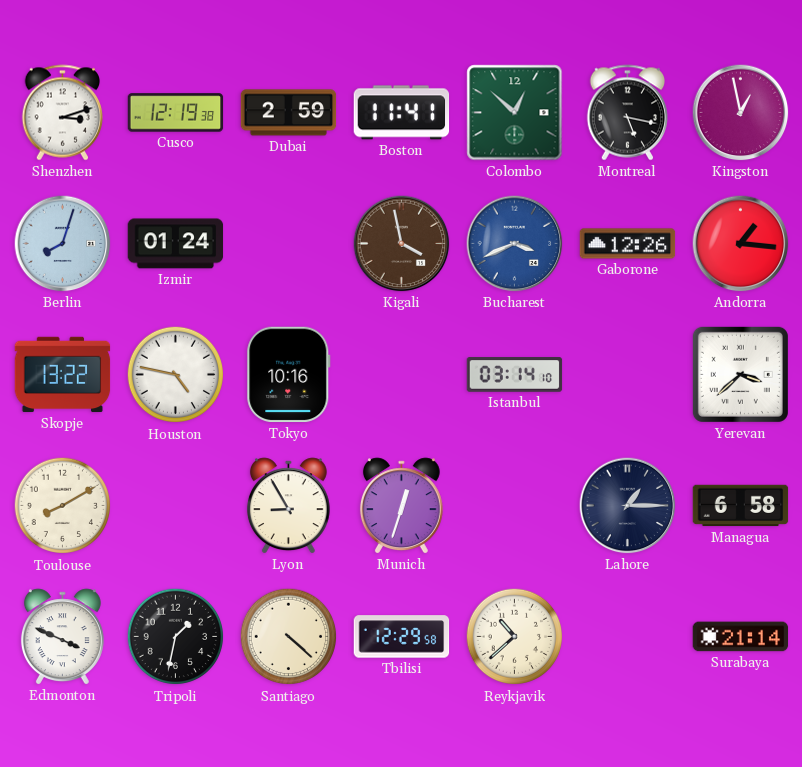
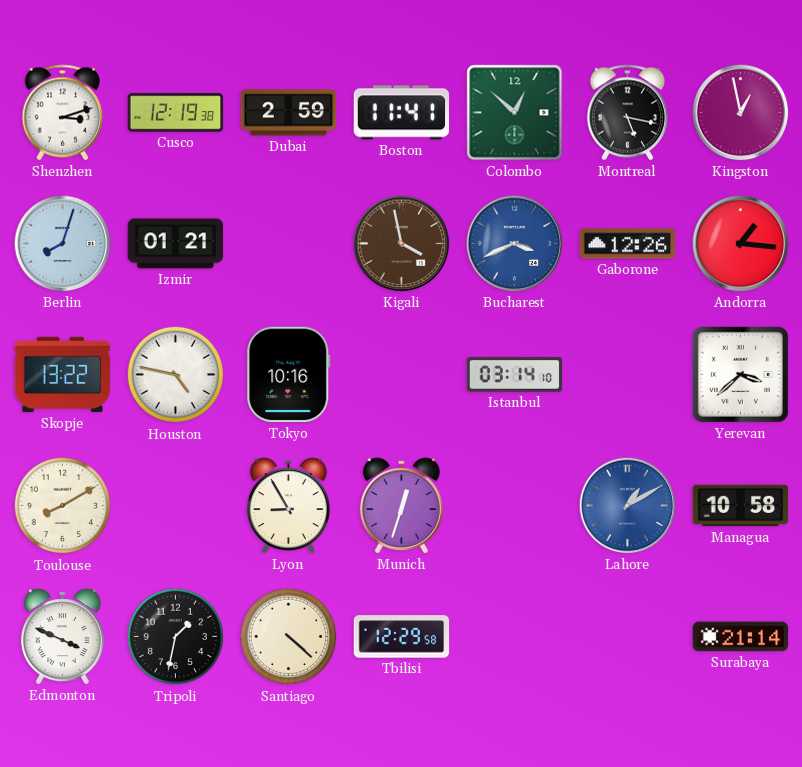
Izmir: 01:24 -> 01:21 (176, 244)
Lahore: 1:15 -> 1:10 (628, 506)
Lahore dial: navy -> blue (628, 506)
Managua: 6:58 -> 10:58 (741, 506)
Reykjavik: 10:38 -> none (515, 637)
